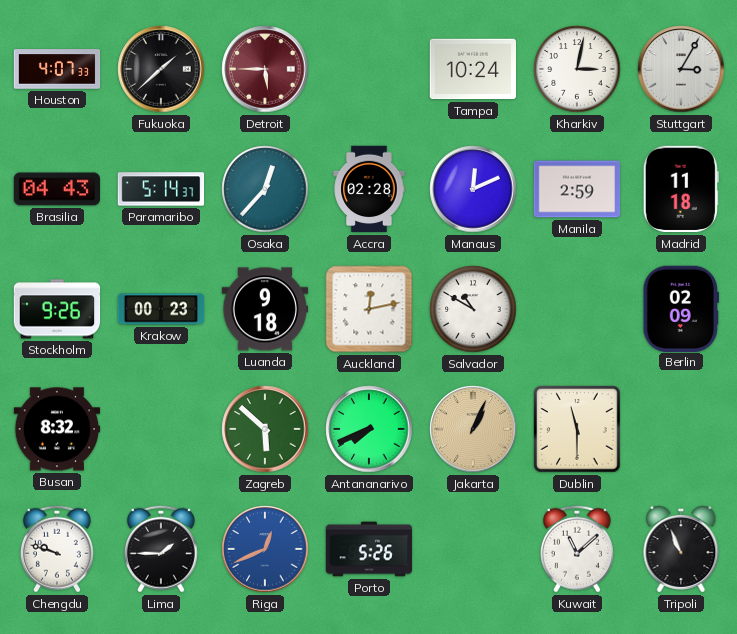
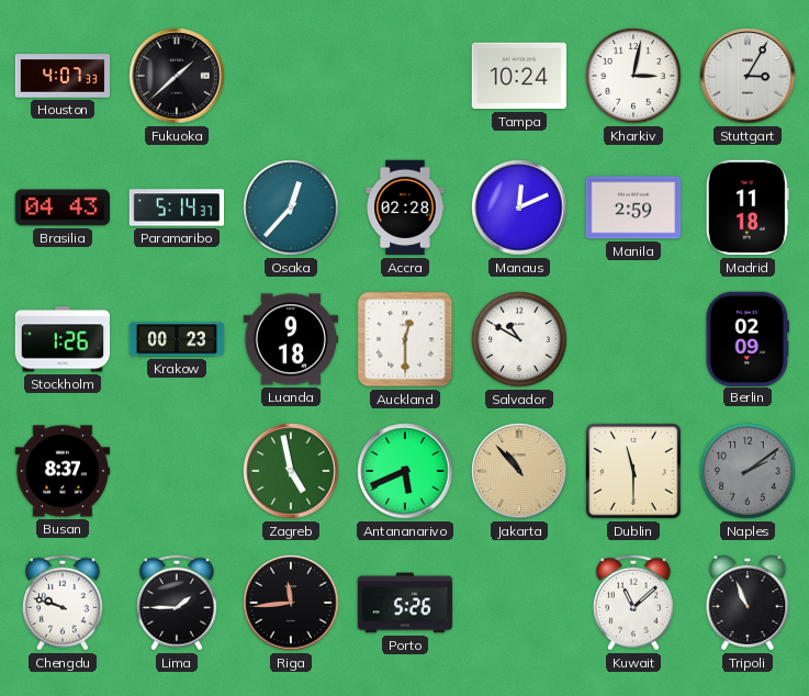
Detroit: 5:45 -> none (265, 69)
Stockholm: 9:26 -> 1:26 (63, 339)
Auckland: 12:13 -> 12:30 (405, 339)
Busan: 8:32 -> 8:37 (63, 471)
Zagreb: 5:52 -> 4:58 (291, 471)
Antananarivo: 7:41 -> 5:41 (405, 471)
Jakarta: 1:04 -> 10:53 (519, 471)
Naples: none -> 2:09 (748, 471)
Riga: 12:41 -> 11:44 (291, 603)
Riga dial: blue -> black (291, 603)
